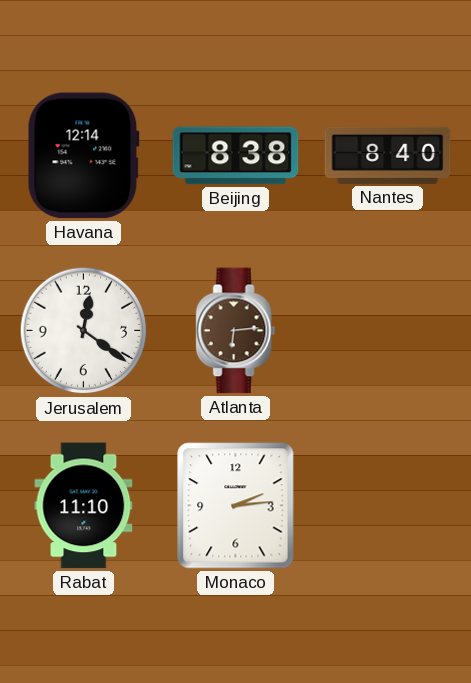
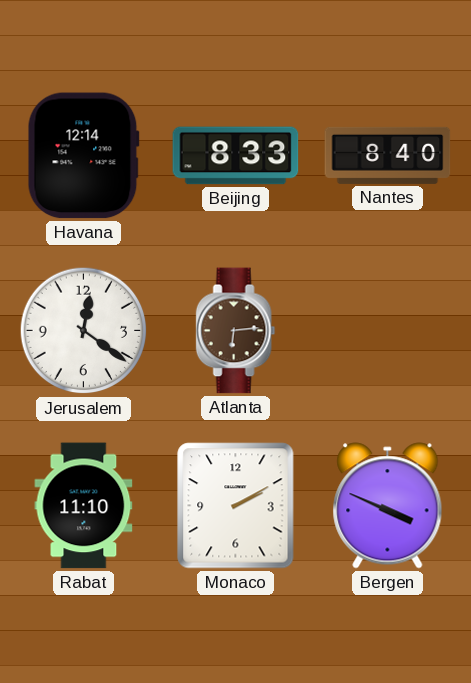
Beijing: 8:38 -> 8:33 (236, 156)
Monaco: 2:14 -> 2:10 (236, 506)
Bergen: none -> 3:49 (388, 506)
